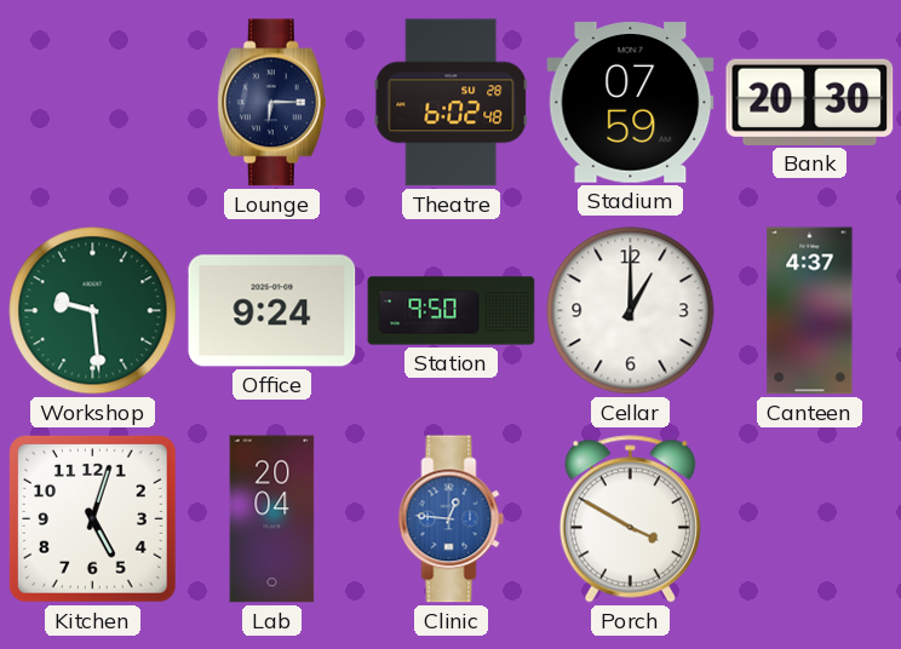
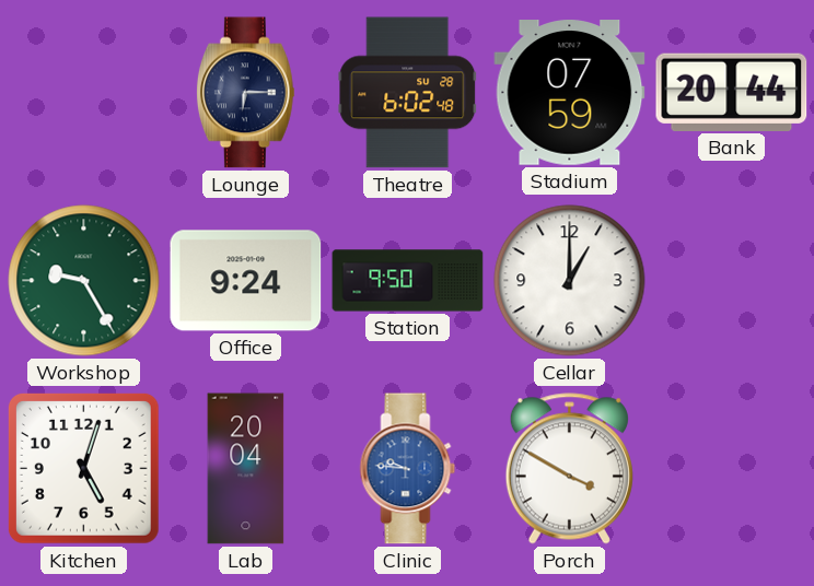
Bank: 20:30 -> 20:44 (732, 92)
Workshop: 9:29 -> 9:25 (84, 281)
Canteen: 4:37 -> none (810, 311)
Clinic: 12:46 -> 9:46 (408, 469)
